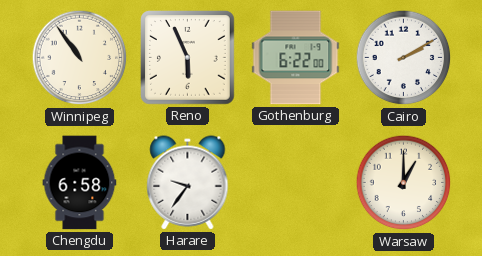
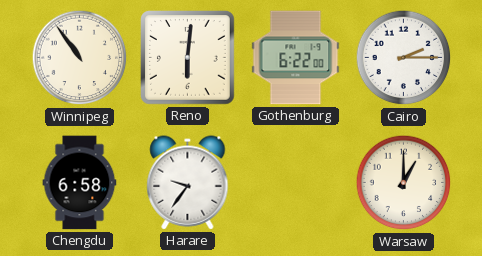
Reno: 5:56 -> 6:01 (188, 58)
Cairo: 2:10 -> 2:15 (404, 58)
